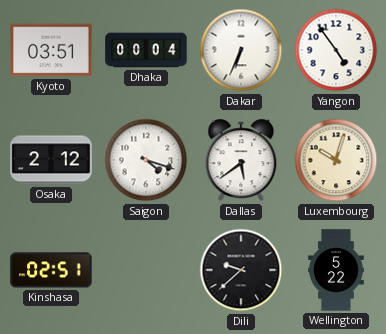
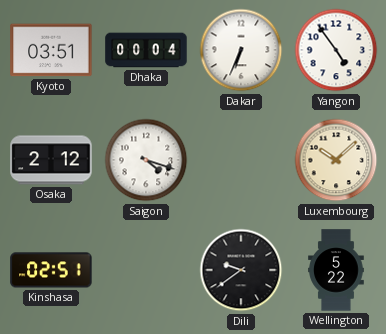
Dallas: 5:39 -> none (241, 160)
Luxembourg: 10:03 -> 10:08 (336, 160)
Dili: 9:38 -> 9:39 (241, 270)
